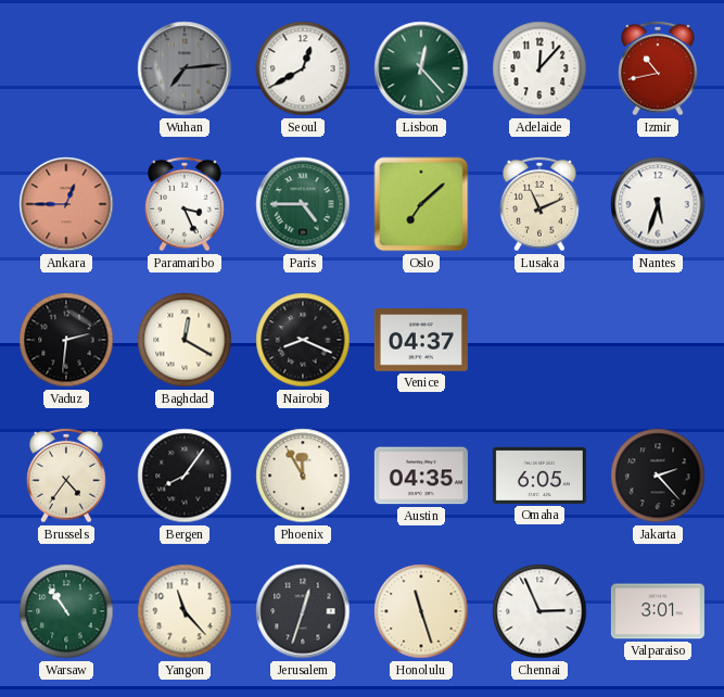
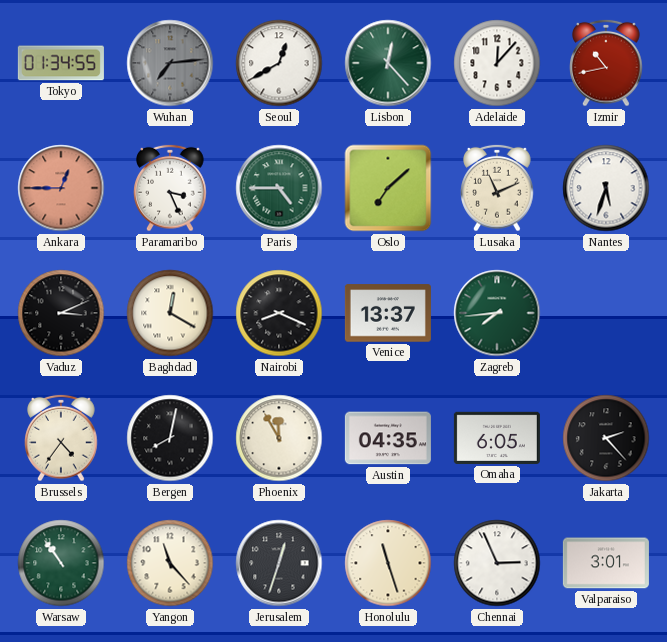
Tokyo: none -> 01:34 (61, 63)
Vaduz: 2:31 -> 3:11 (61, 313)
Venice: 04:37 -> 13:37 (388, 313)
Zagreb: none -> 7:44 (497, 313)
Bergen: 8:06 -> 8:02 (170, 438)
